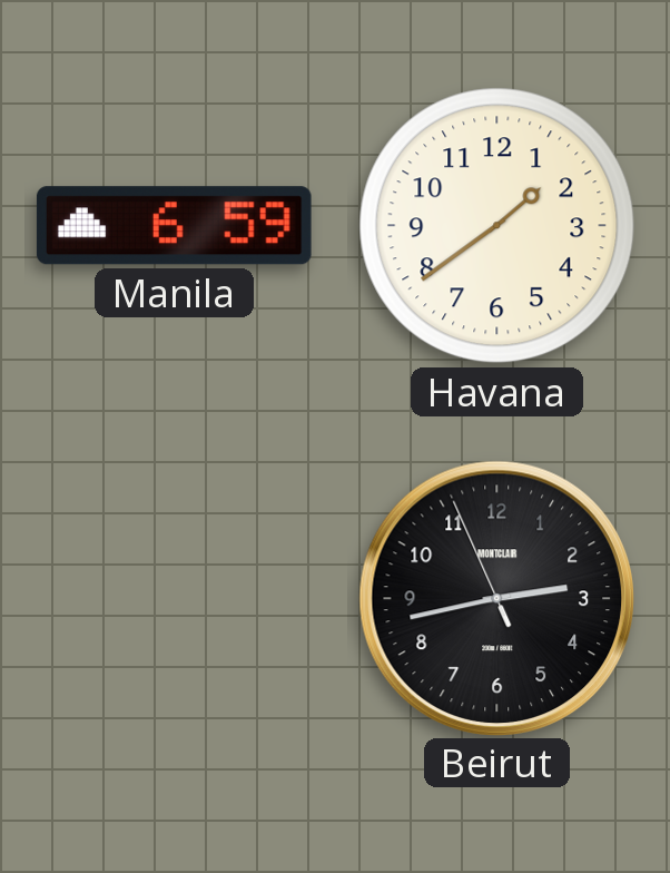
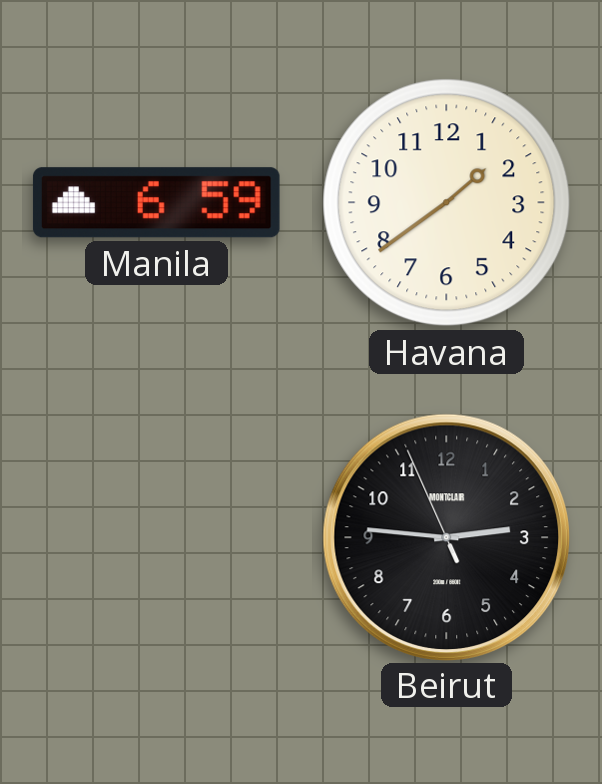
Beirut: 2:42 -> 2:45 (446, 537)
